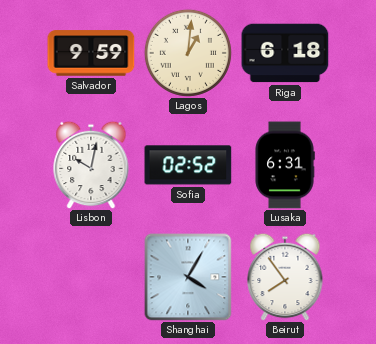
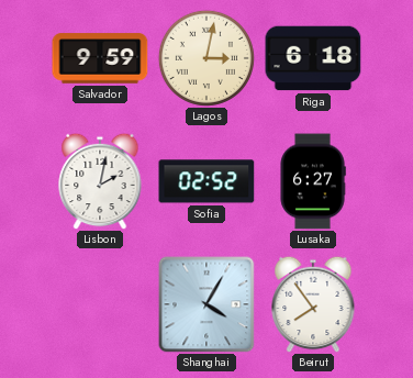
Lagos: 1:01 -> 3:02 (206, 58)
Lisbon: 10:02 -> 2:02 (100, 181)
Lusaka: 6:31 -> 6:27 (313, 181)
